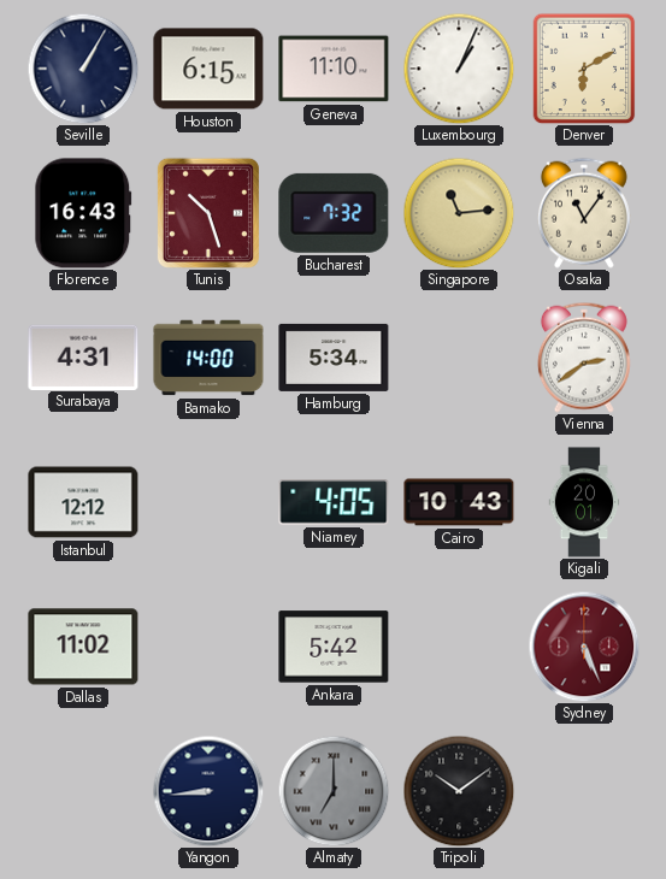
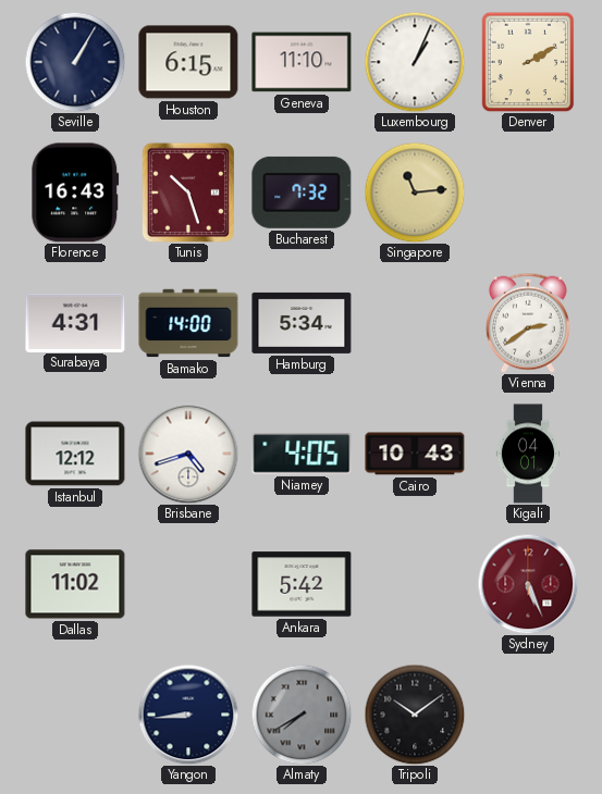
Denver: 6:10 -> 2:10 (528, 62)
Osaka: 11:06 -> none (584, 213)
Brisbane: none -> 4:42 (188, 454)
Kigali: 20:01 -> 04:01 (528, 454)
Almaty: 7:00 -> 7:40 (302, 715)
